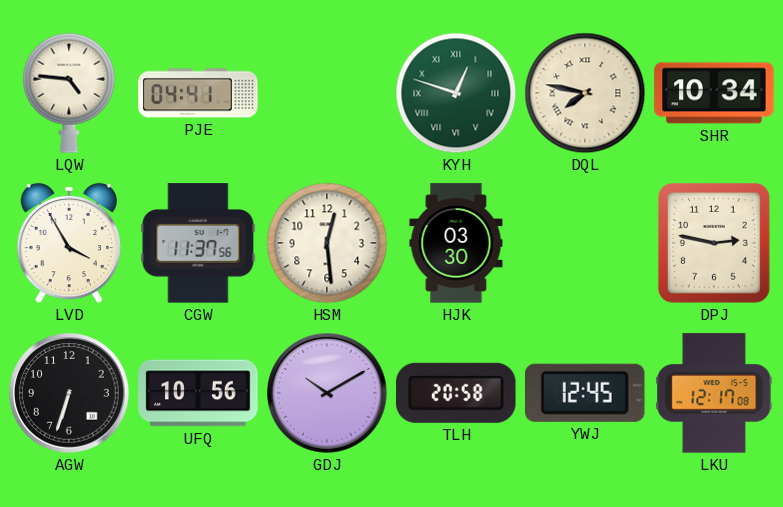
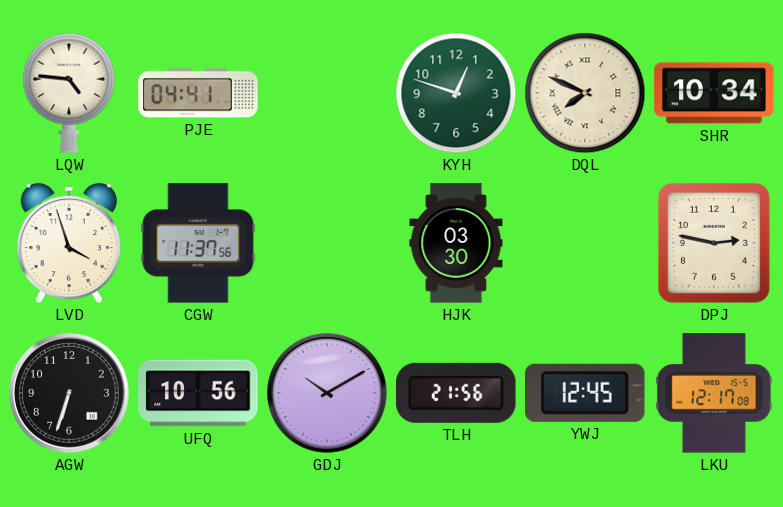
KYH numerals: Roman -> Arabic (456, 93)
DQL: 7:47 -> 7:49 (585, 93)
LVD: 3:55 -> 3:57 (68, 243)
HSM: 12:29 -> none (327, 243)
TLH: 20:58 -> 21:56 (456, 393)
